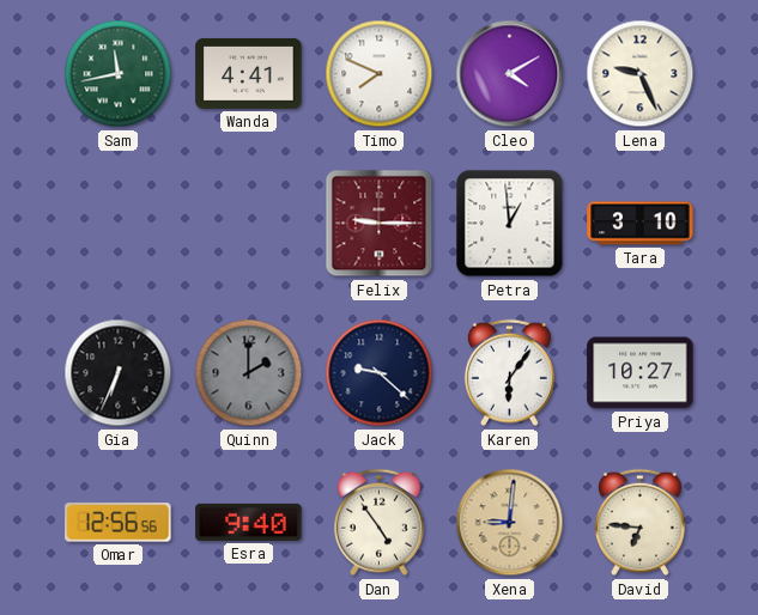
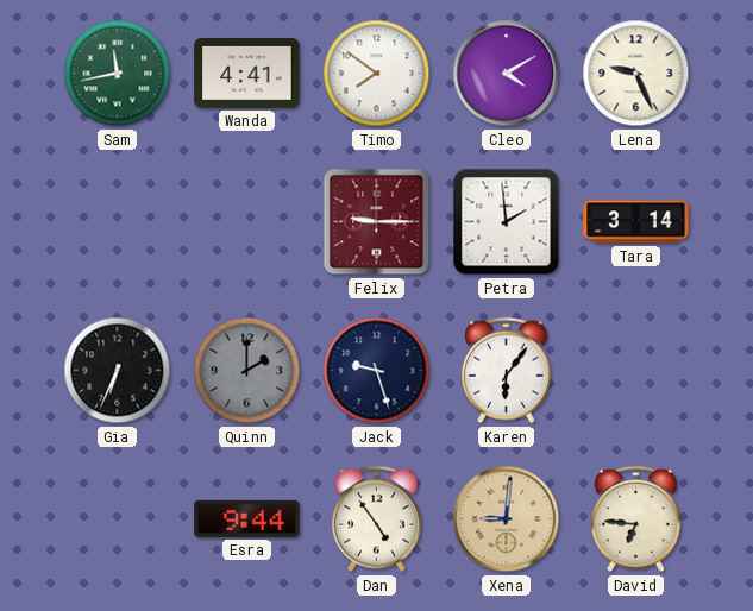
Timo: 7:49 -> 7:51 (377, 74)
Petra: 12:59 -> 1:59 (507, 222)
Tara: 3:10 -> 3:14 (636, 222)
Jack: 9:22 -> 9:27 (377, 371)
Priya: 10:27 -> none (641, 373)
Omar: 12:56 -> none (119, 523)
Esra: 9:40 -> 9:44 (247, 518)
